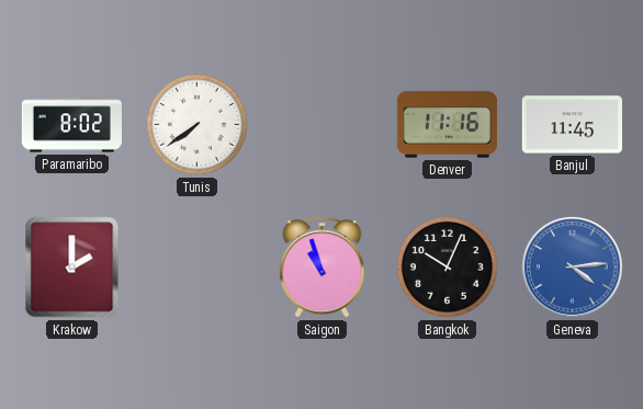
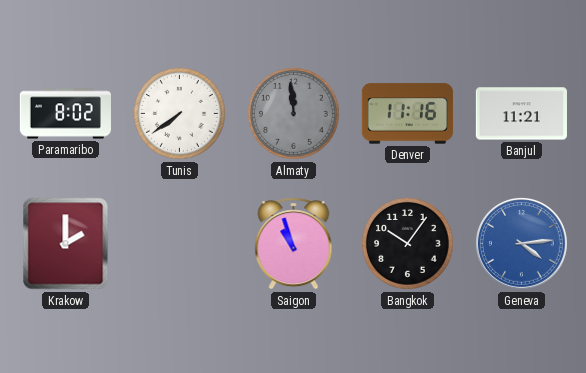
Almaty: none -> 11:59 (294, 114)
Banjul: 11:45 -> 11:21 (521, 114)
Bangkok: 10:04 -> 10:06 (408, 244)
